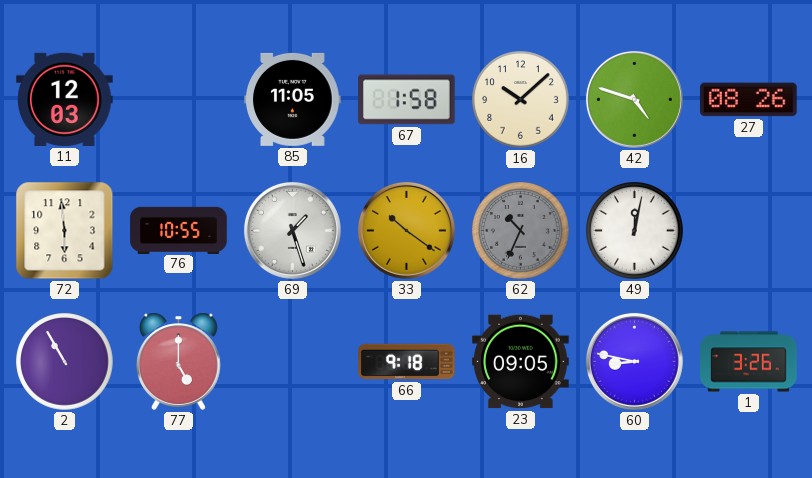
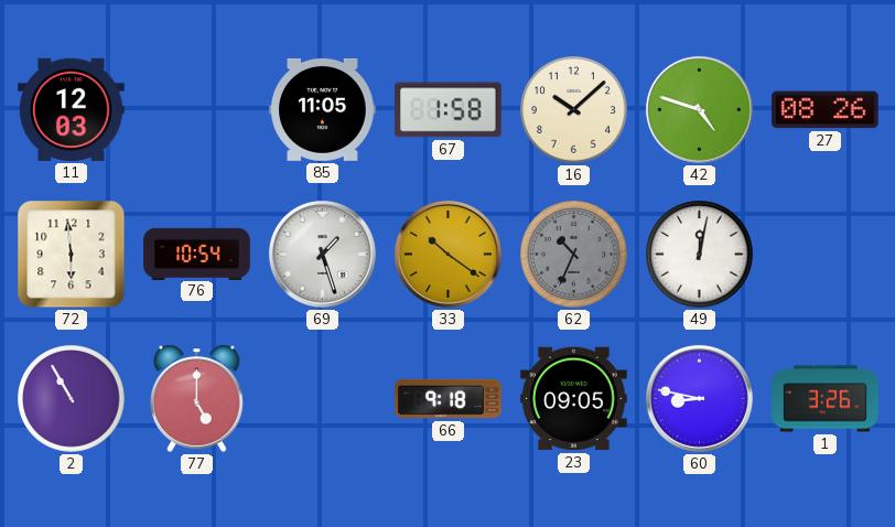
76: 10:55 -> 10:54 (197, 254)
